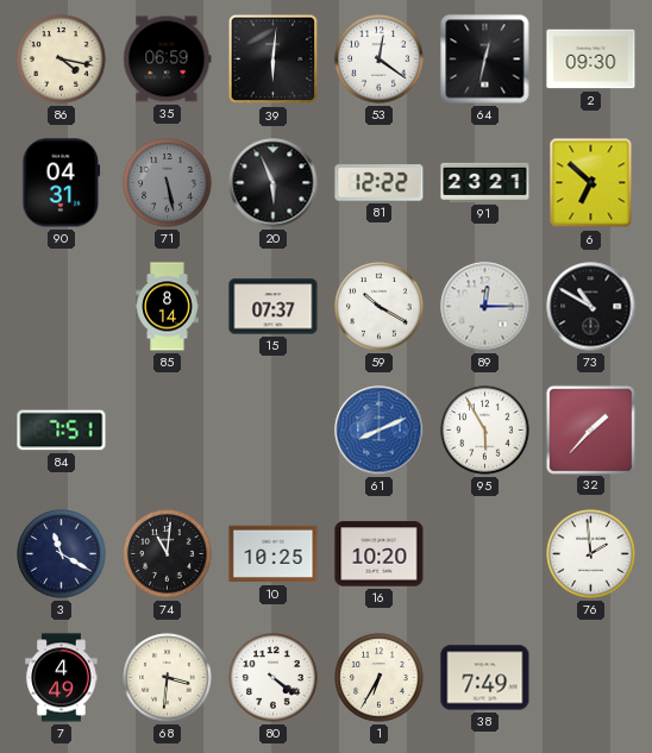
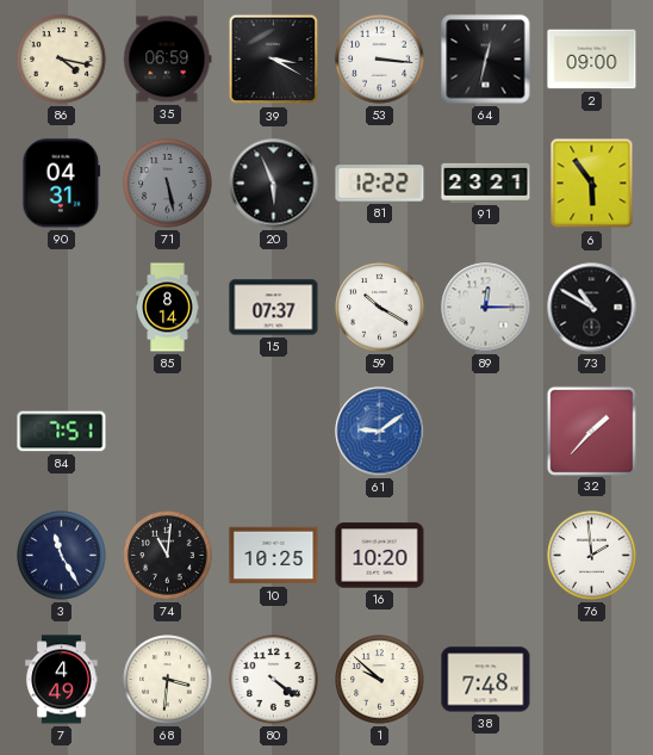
39: 6:01 -> 3:20 (274, 60)
53: 12:21 -> 3:16 (380, 60)
2: 09:30 -> 09:00 (592, 60)
6: 6:52 -> 5:54 (592, 184)
61: 8:11 -> 9:09 (380, 432)
95: 5:55 -> none (485, 431)
3: 11:20 -> 11:25 (62, 556)
1: 6:35 -> 9:52 (380, 680)
38: 7:49 -> 7:48 (486, 680)
